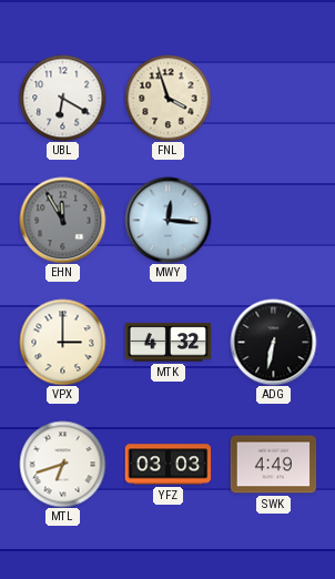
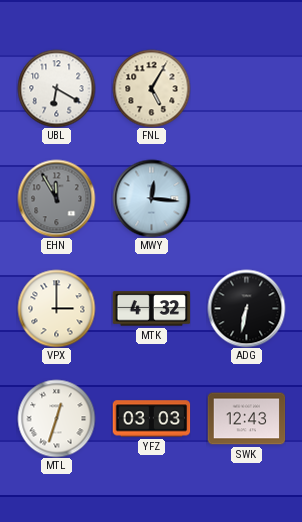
FNL: 3:57 -> 5:05 (151, 88)
MTL: 6:42 -> 12:33 (56, 418)
SWK: 4:49 -> 12:43 (246, 419)
